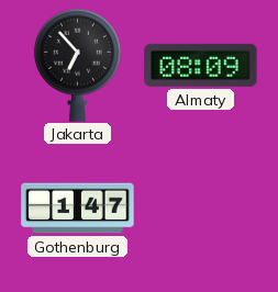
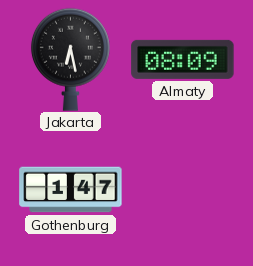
Jakarta: 6:53 -> 6:28 (70, 59)
